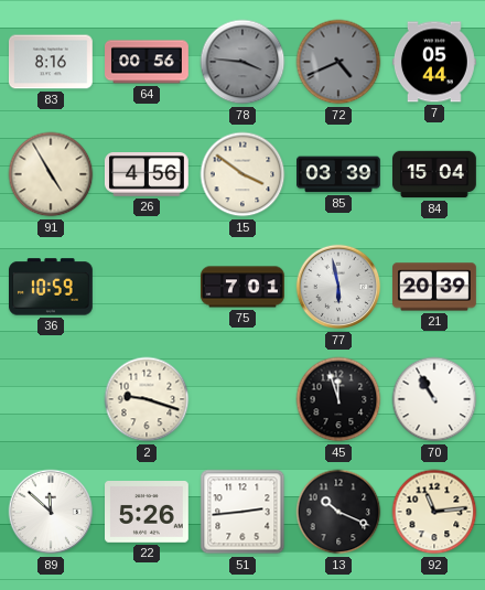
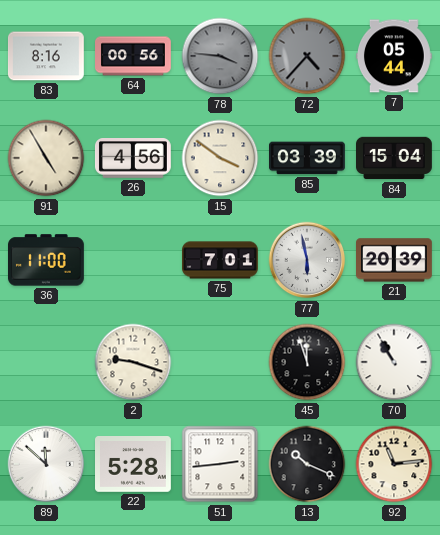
72: 4:41 -> 4:37 (307, 56)
36: 10:59 -> 11:00 (47, 260)
22: 5:26 -> 5:28 (134, 465)
